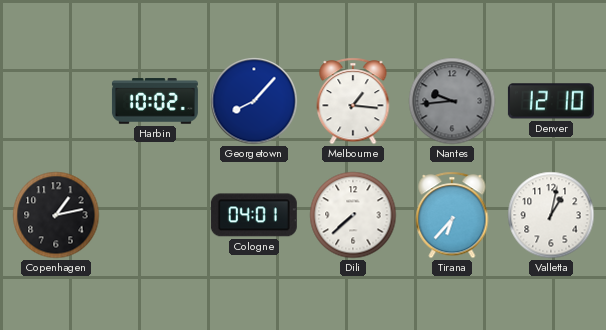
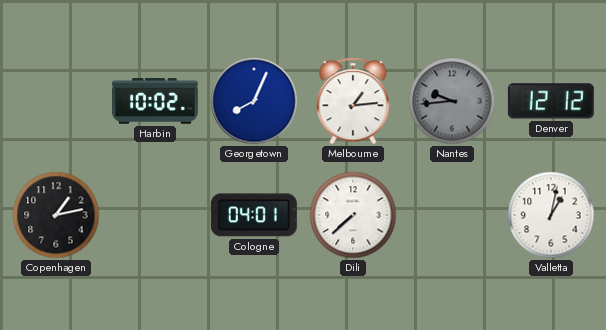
Georgetown: 8:07 -> 8:04 (254, 101)
Melbourne: 1:16 -> 1:14 (353, 101)
Denver: 12:10 -> 12:12 (551, 101)
Tirana: 6:37 -> none (452, 215)
